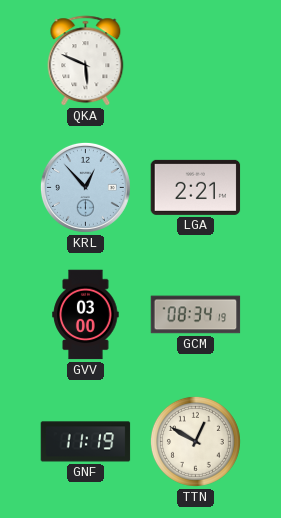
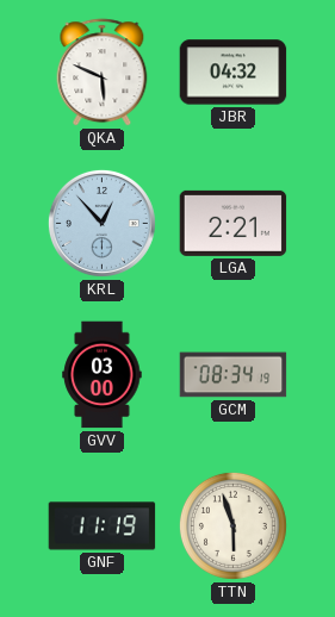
JBR: none -> 04:32 (234, 73)
TTN: 12:50 -> 5:57 (232, 525)
